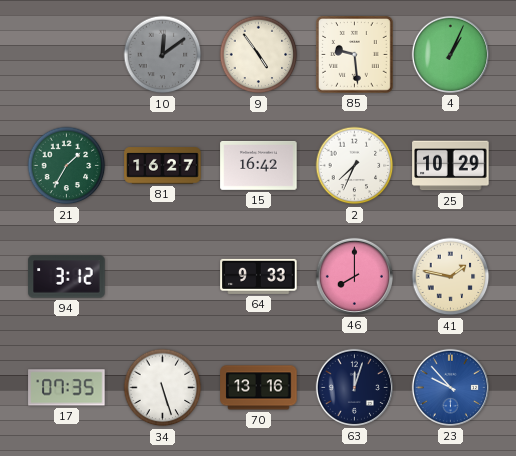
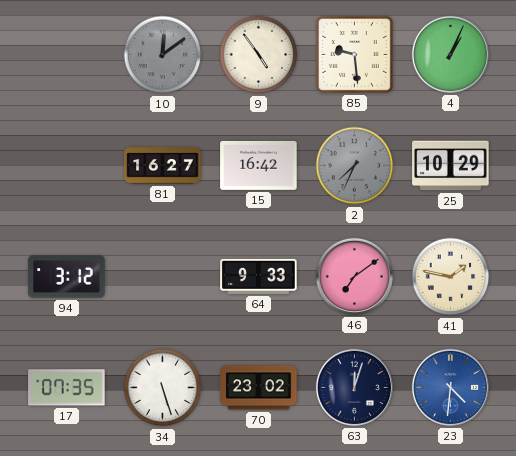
21: 1:35 -> none (67, 166)
2 dial: white -> grey (355, 166)
46: 8:00 -> 7:09 (354, 276)
70: 13:16 -> 23:02 (259, 388)
23: 9:53 -> 4:31 (450, 387)
